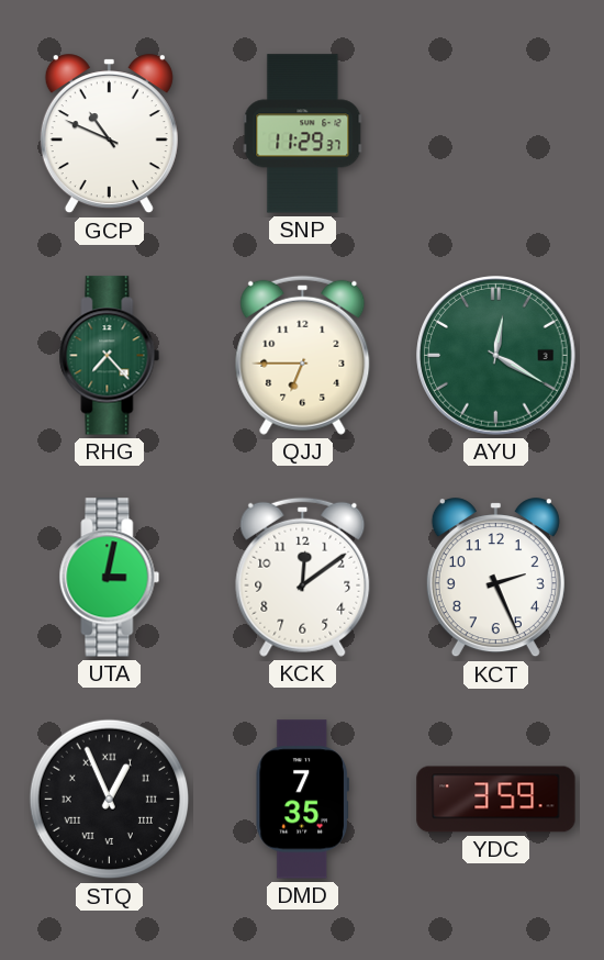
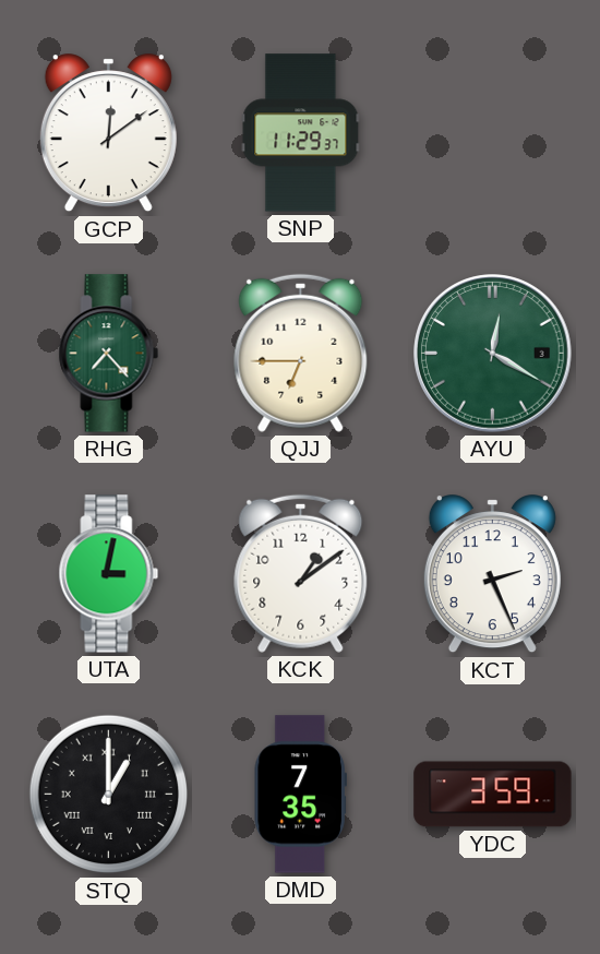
GCP: 10:49 -> 12:09 (108, 133)
KCK: 12:09 -> 1:09 (301, 573)
STQ: 12:56 -> 1:00 (109, 795)
